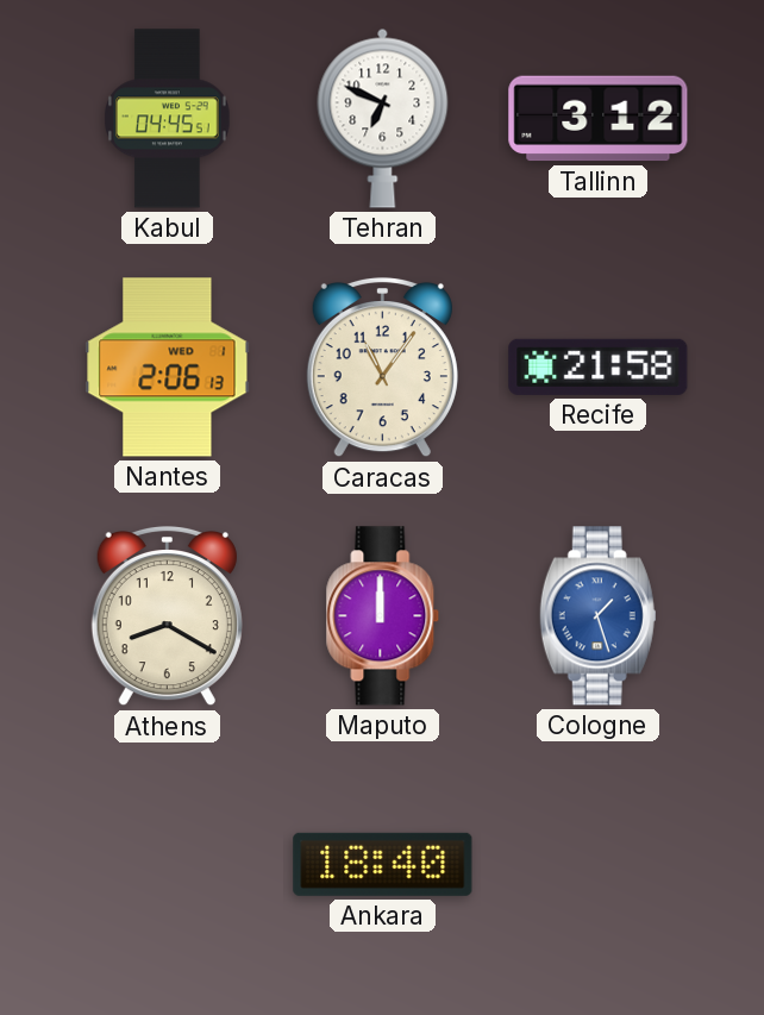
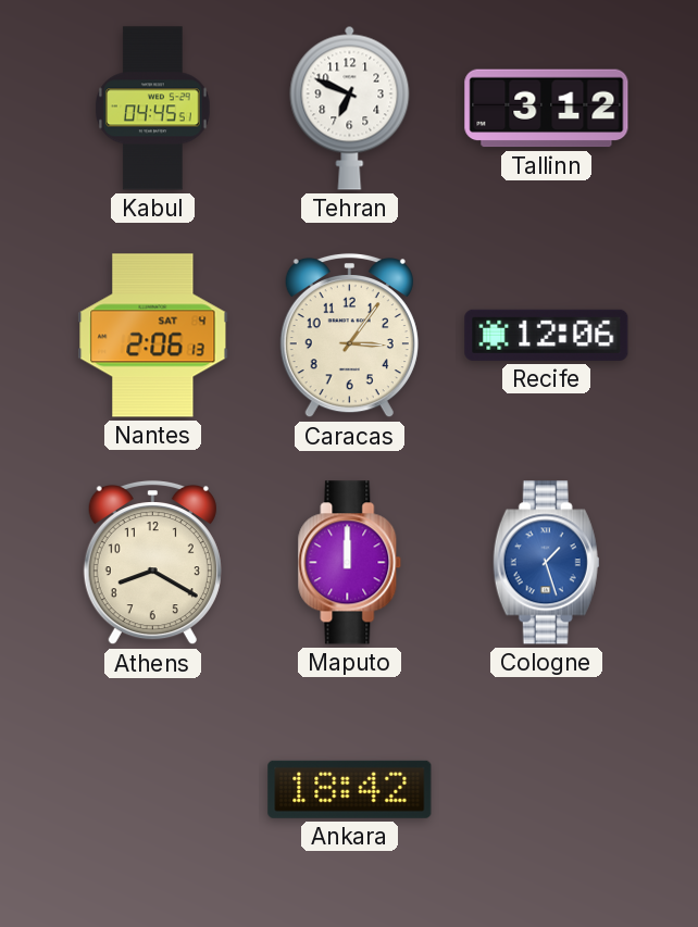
Nantes date: WED 1 -> SAT 4 (153, 336)
Caracas: 11:06 -> 3:06 (349, 336)
Recife: 21:58 -> 12:06 (547, 335)
Ankara: 18:40 -> 18:42 (350, 789)
